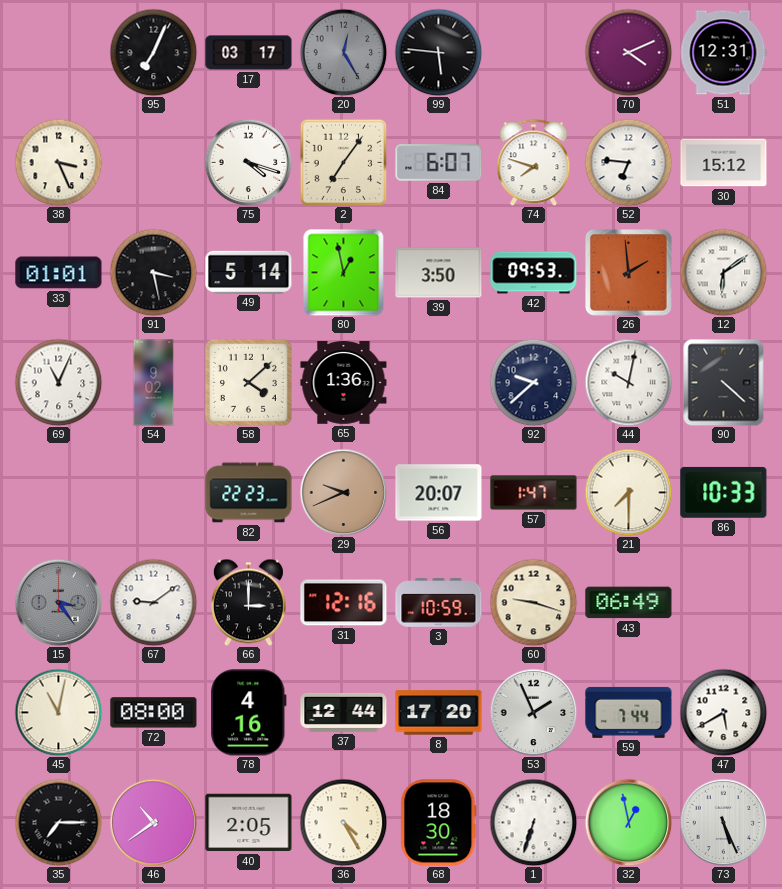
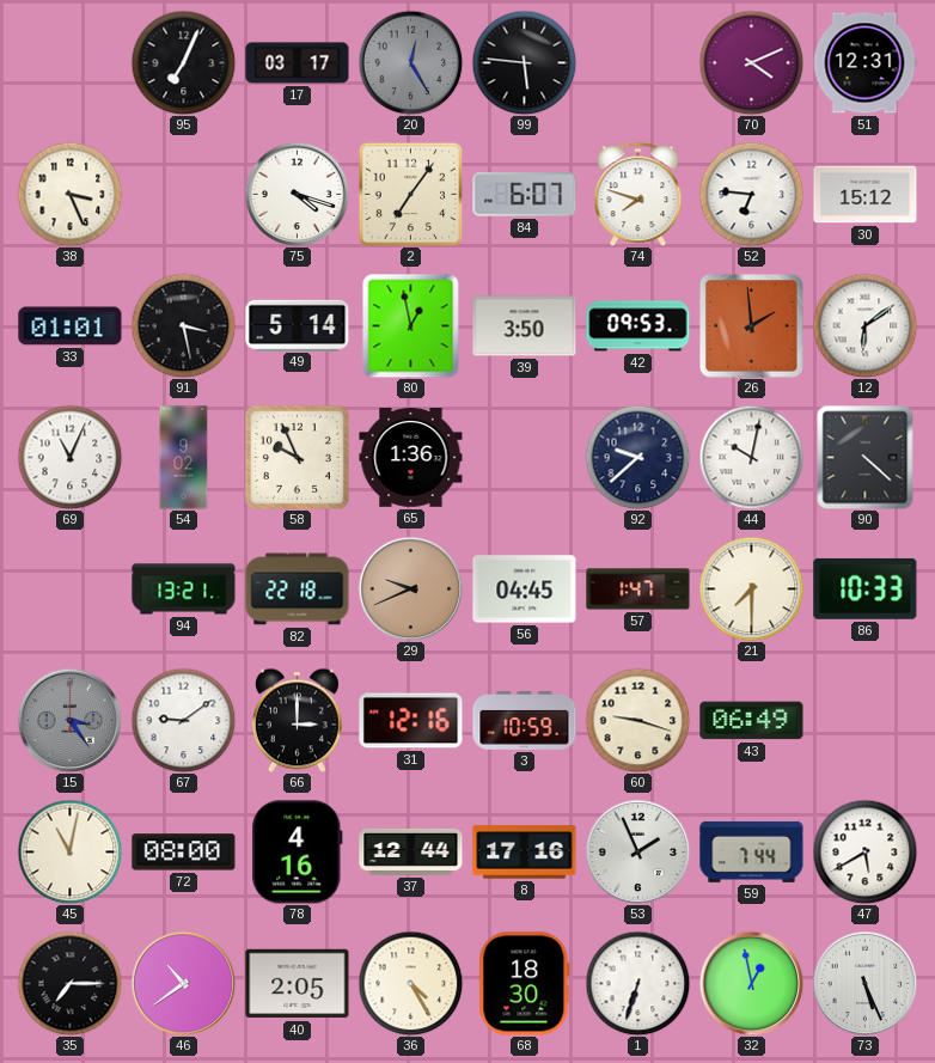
58: 4:08 -> 9:56 (297, 457)
94: none -> 13:21 (184, 589)
82: 22:23 -> 22:18 (298, 589)
56: 20:07 -> 04:45 (525, 589)
8: 17:20 -> 17:16 (525, 853)
